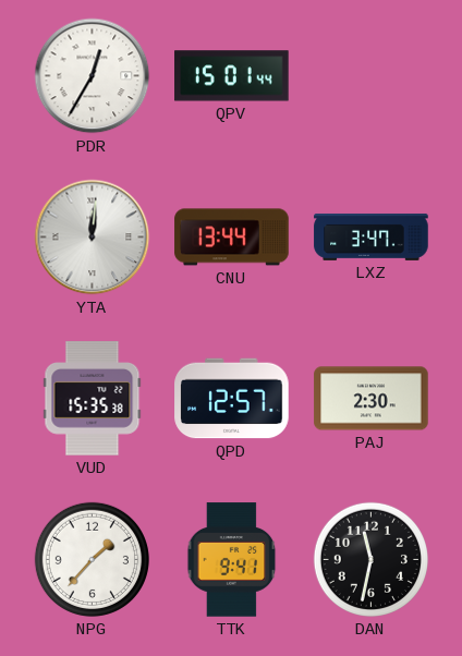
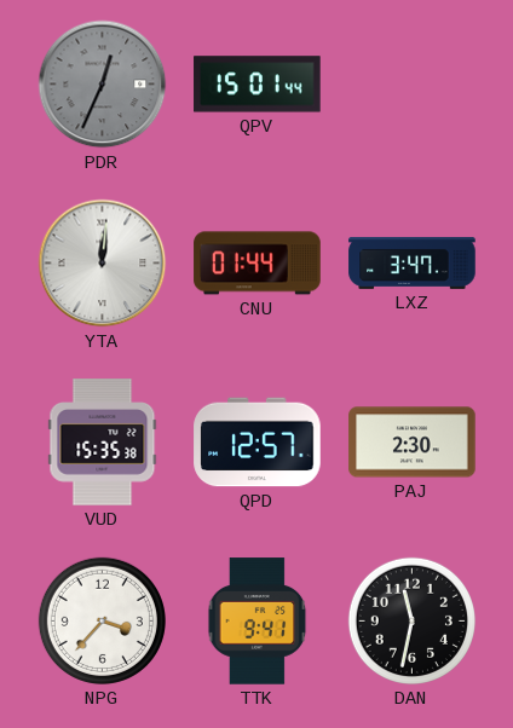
PDR: 12:35 -> 12:34 (103, 85)
PDR dial: white -> grey (103, 85)
CNU: 13:44 -> 01:44 (258, 264)
NPG: 1:37 -> 3:37 (102, 620)
